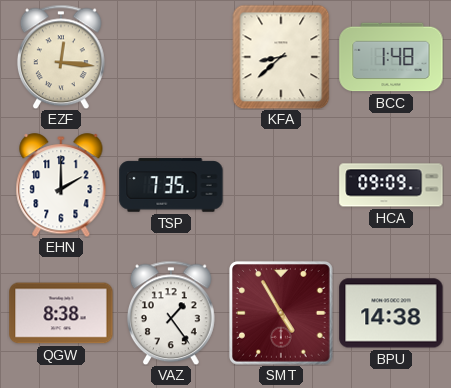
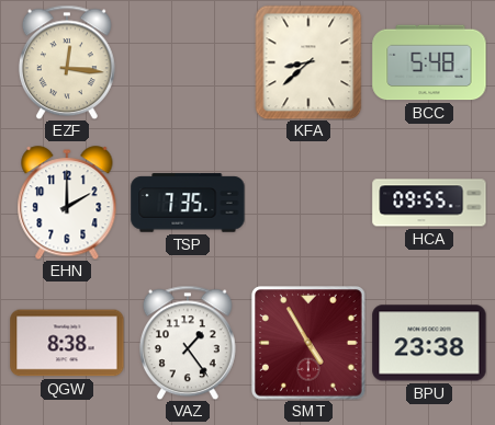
BCC: 1:48 -> 5:48 (429, 62)
HCA: 09:09 -> 09:55 (429, 203)
BPU: 14:38 -> 23:38 (429, 343)
